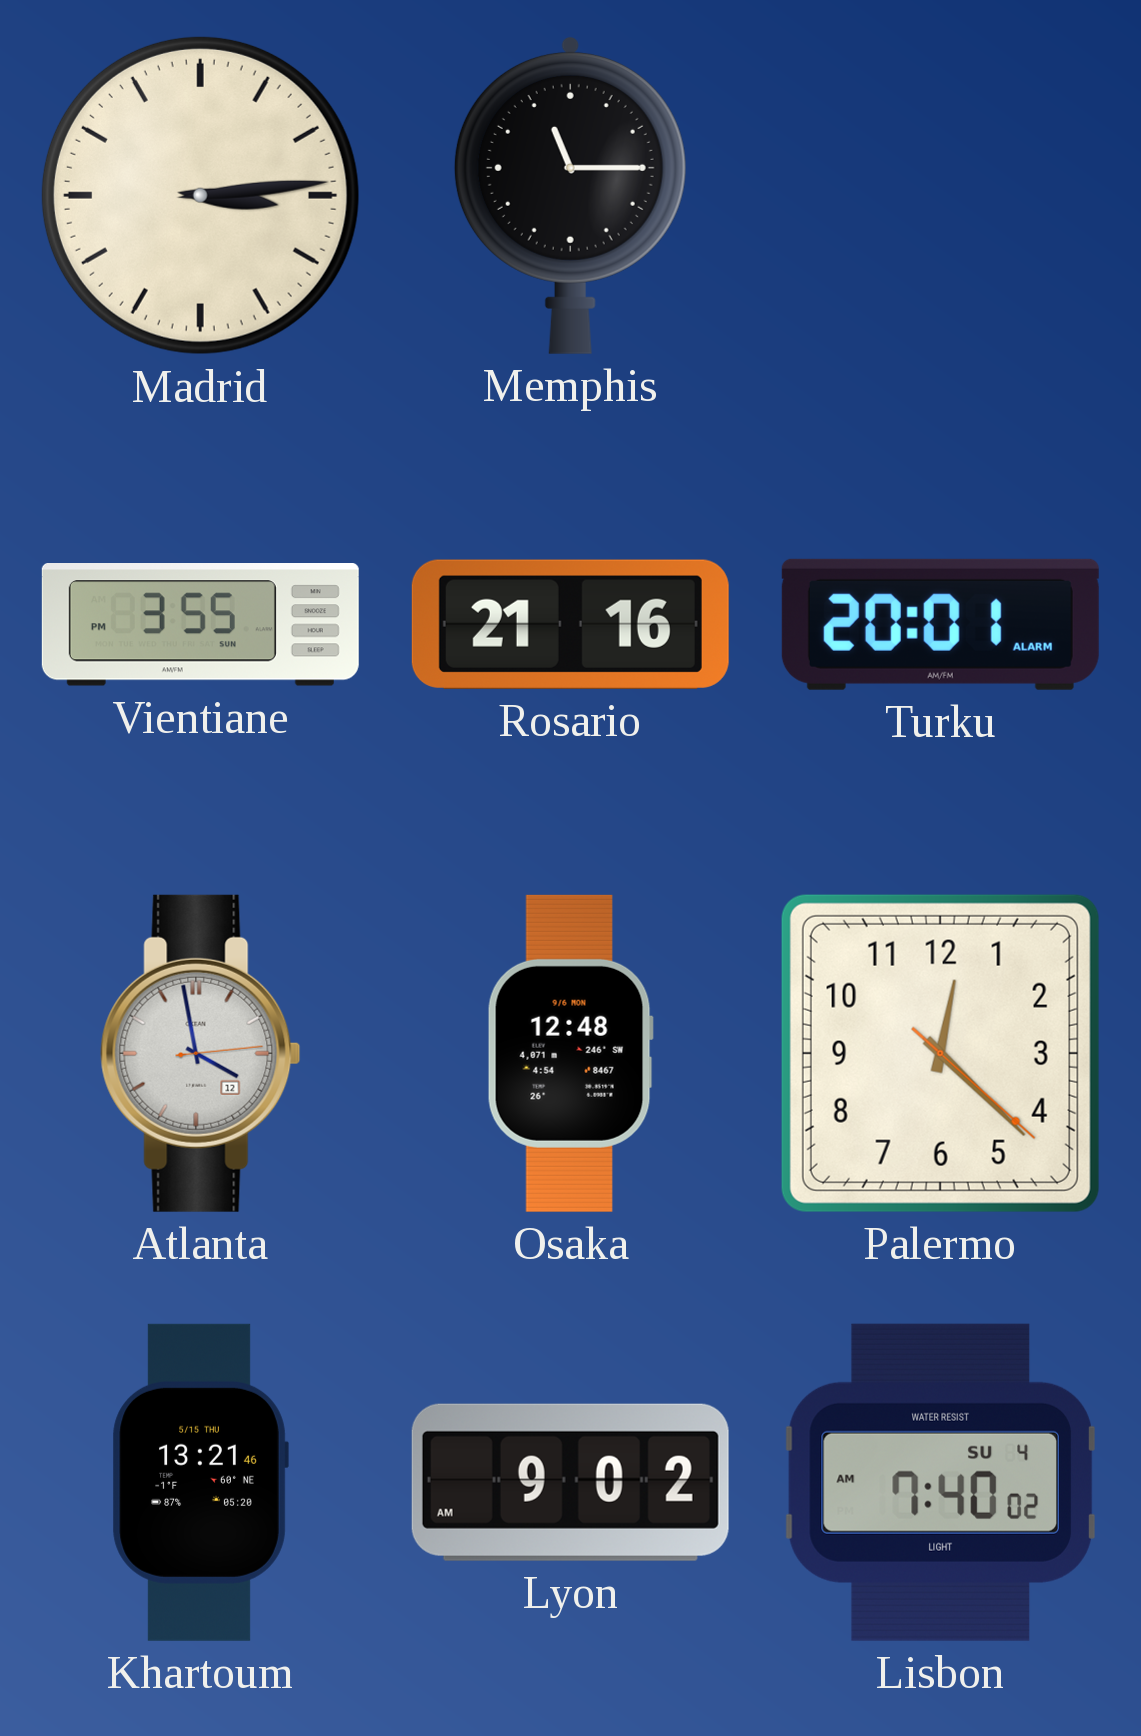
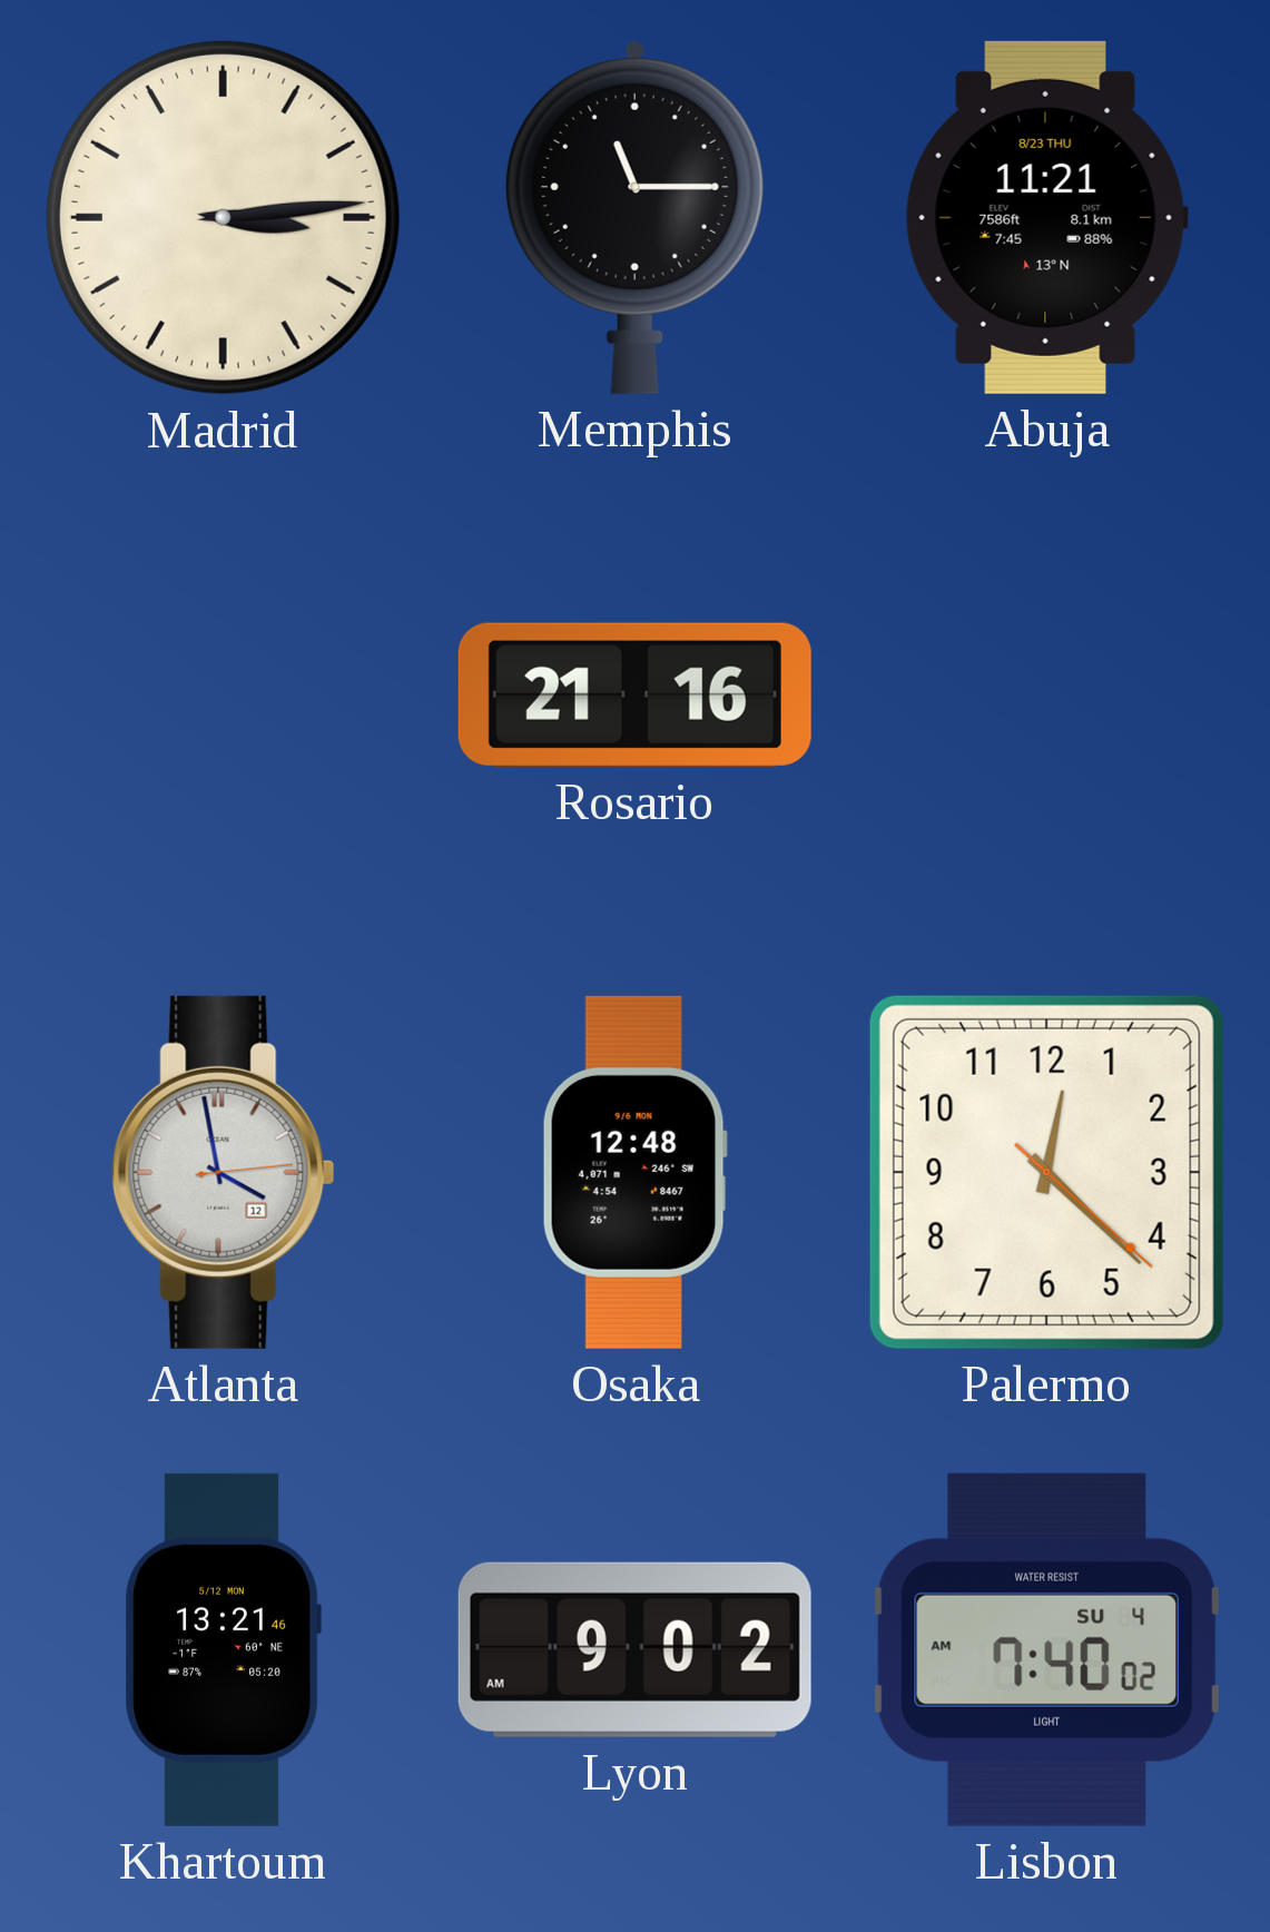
Abuja: none -> 11:21 (1046, 217)
Vientiane: 3:55 -> none (200, 625)
Turku: 20:01 -> none (940, 624)
Khartoum date: 5/15 THU -> 5/12 MON (223, 1649)
